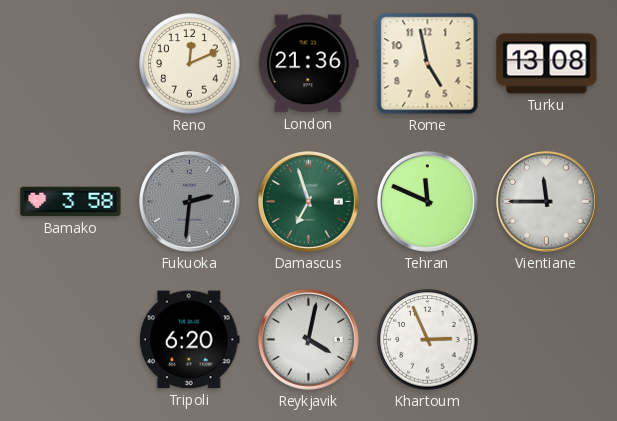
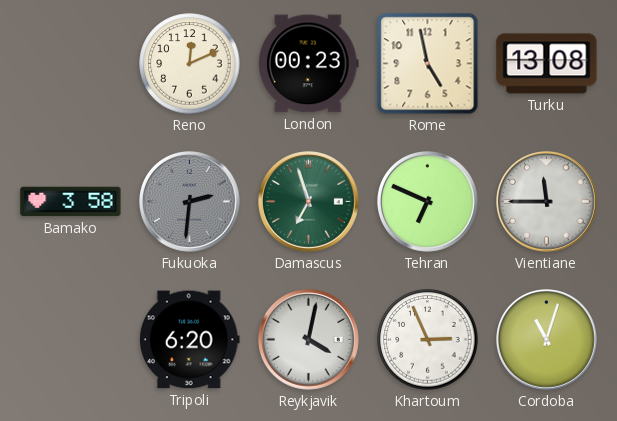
London: 21:36 -> 00:23 (309, 64)
Tehran: 11:49 -> 6:49 (428, 202)
Cordoba: none -> 11:03 (547, 340)
